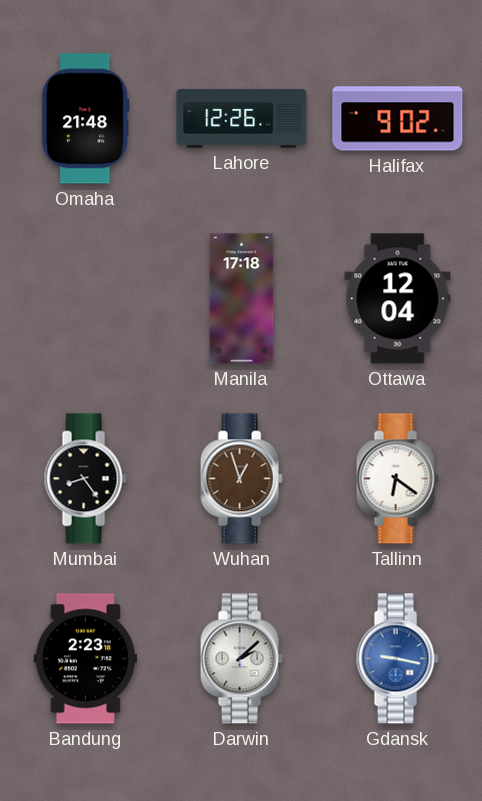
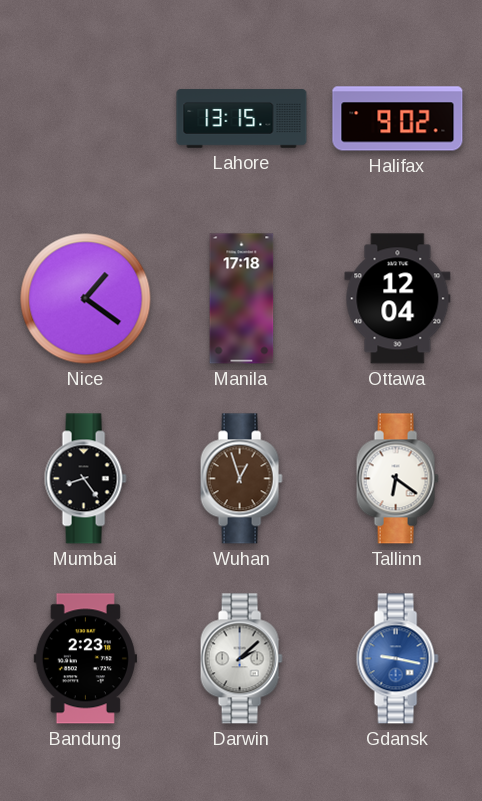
Omaha: 21:48 -> none (86, 119)
Lahore: 12:26 -> 13:15 (242, 119)
Nice: none -> 1:21 (86, 299)
